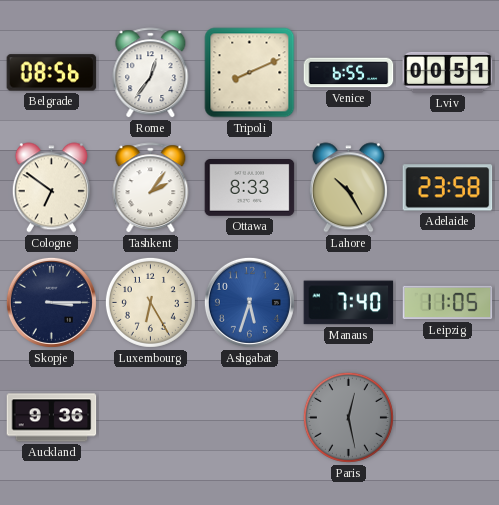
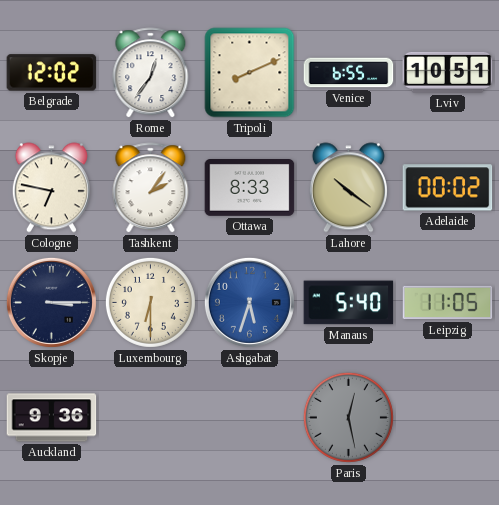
Belgrade: 08:56 -> 12:02 (52, 73)
Lviv: 00:51 -> 10:51 (448, 72)
Cologne: 6:51 -> 6:47 (51, 188)
Lahore: 10:25 -> 10:21 (348, 188)
Adelaide: 23:58 -> 00:02 (448, 188)
Luxembourg: 6:25 -> 6:30 (150, 302)
Manaus: 7:40 -> 5:40 (349, 303)
